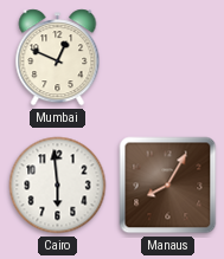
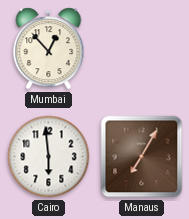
Mumbai: 12:49 -> 12:53 (49, 49)
Manaus: 8:05 -> 7:05 (142, 157)
